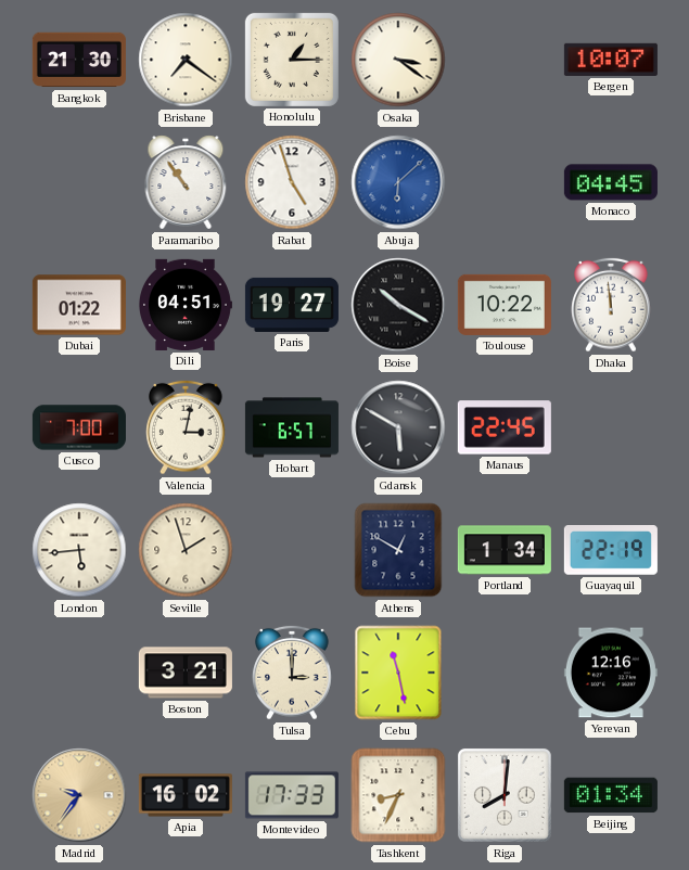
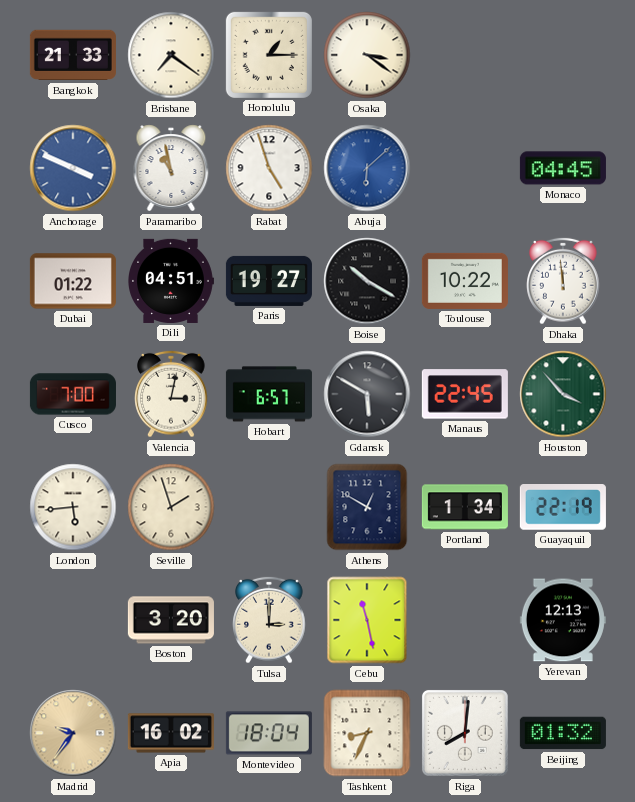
Bangkok: 21:30 -> 21:33 (73, 55)
Bergen: 10:07 -> none (611, 60)
Anchorage: none -> 3:49 (73, 168)
Paramaribo: 10:54 -> 10:58 (171, 168)
Houston: none -> 3:53 (563, 394)
Boston: 3:21 -> 3:20 (171, 620)
Yerevan: 12:16 -> 12:13 (563, 620)
Montevideo: 17:33 -> 18:04 (269, 733)
Beijing: 01:34 -> 01:32 (563, 733)
